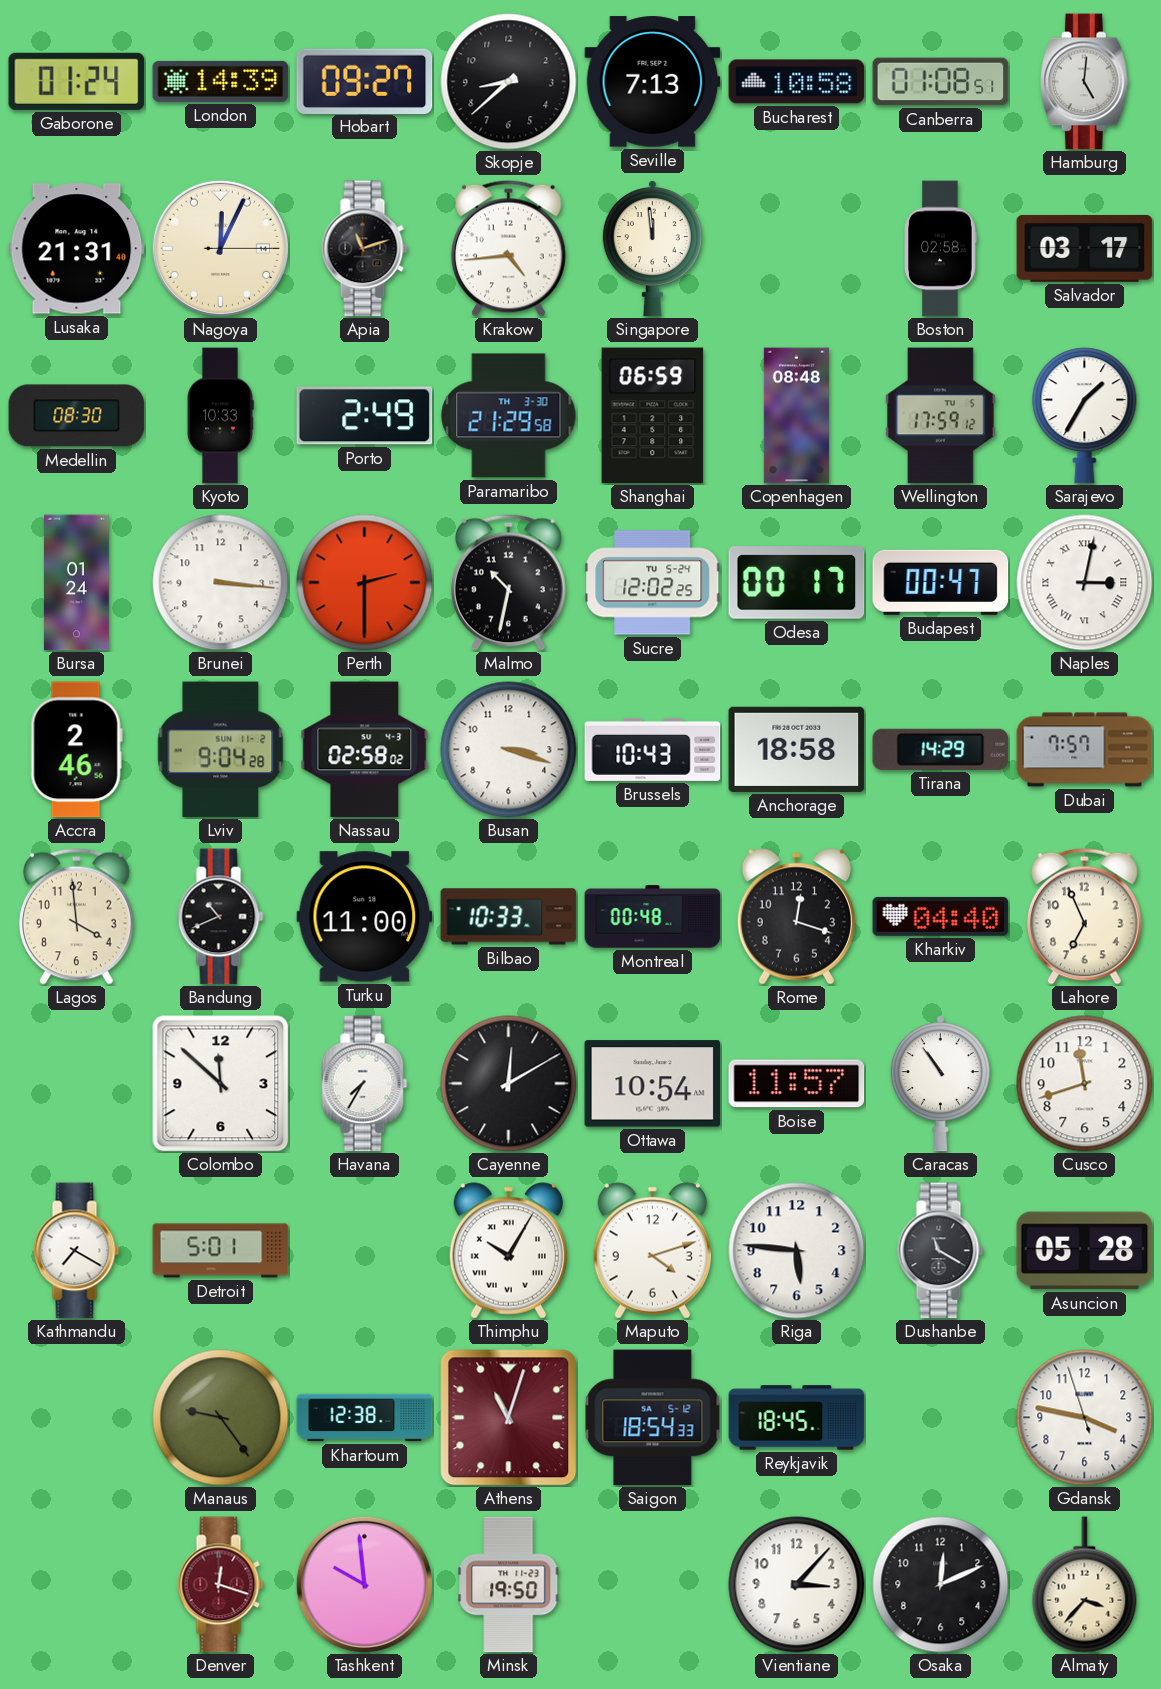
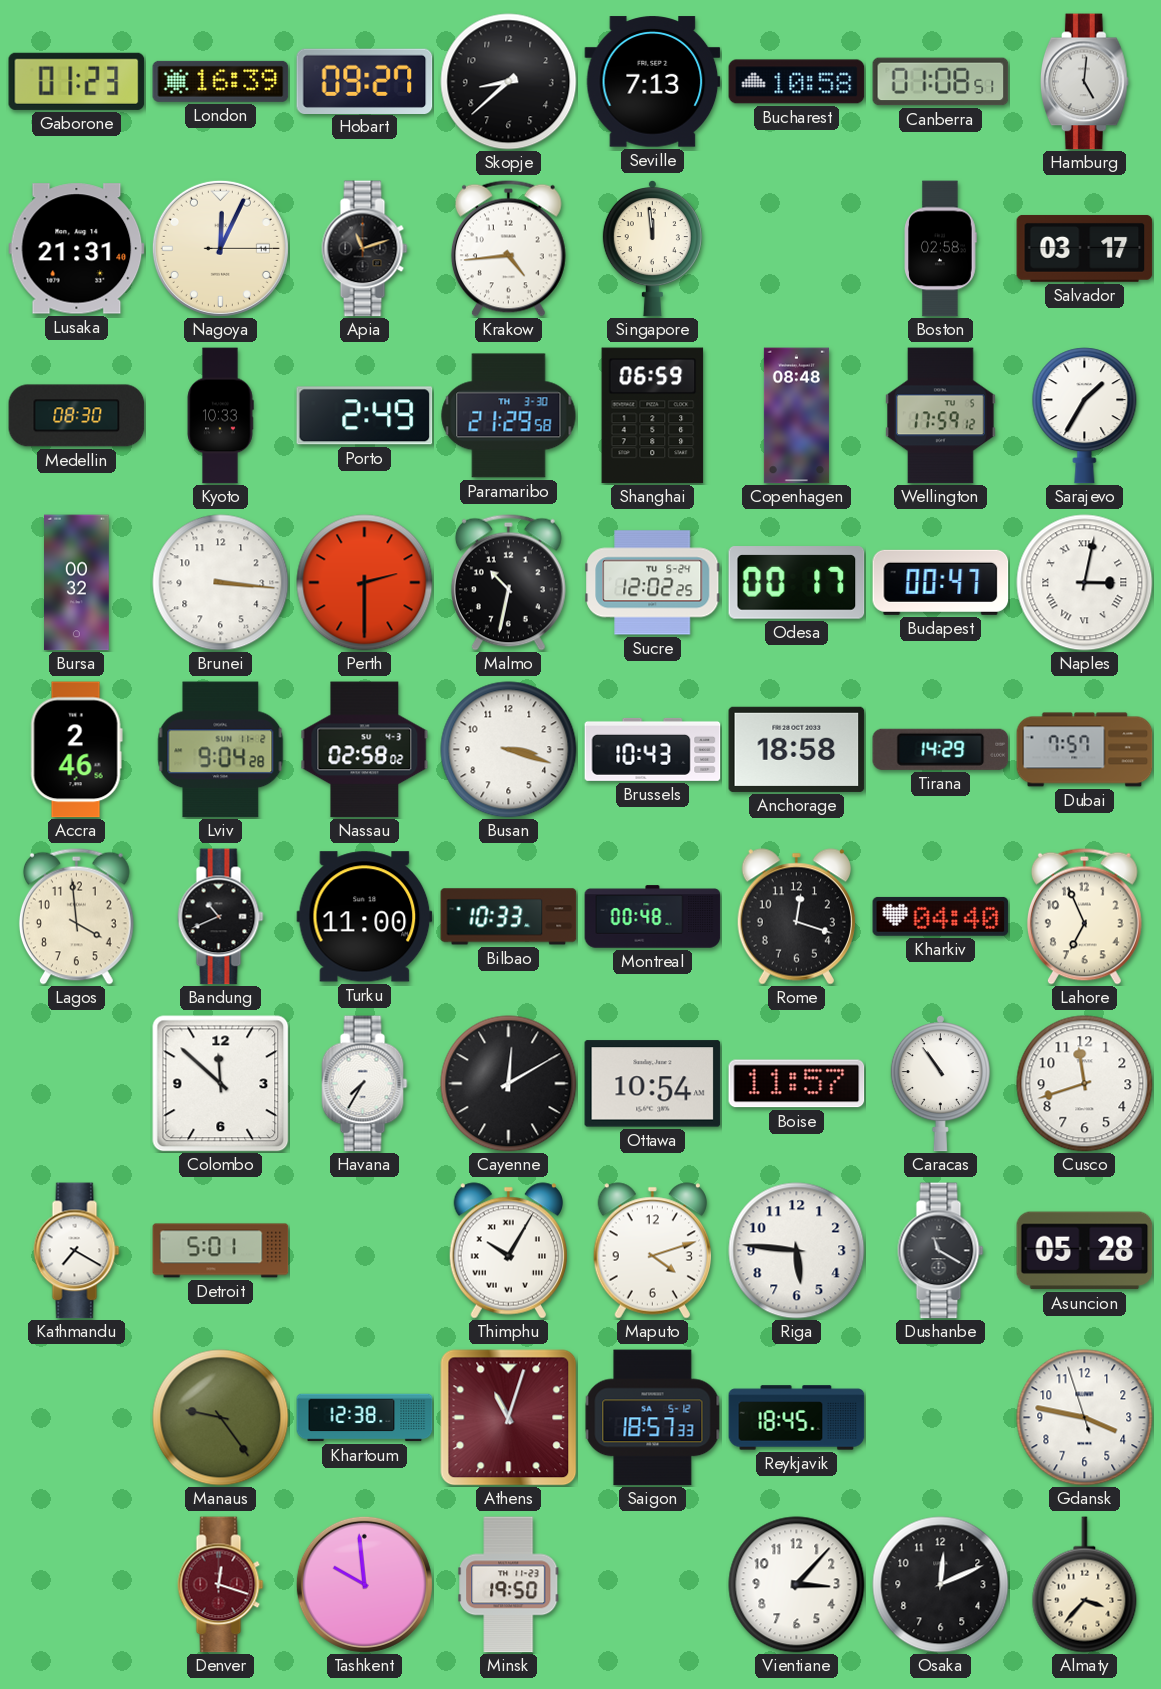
Gaborone: 01:24 -> 01:23 (77, 81)
London: 14:39 -> 16:39 (221, 81)
Bursa: 01:24 -> 00:32 (77, 583)
Saigon: 18:54 -> 18:57 (653, 1418)
